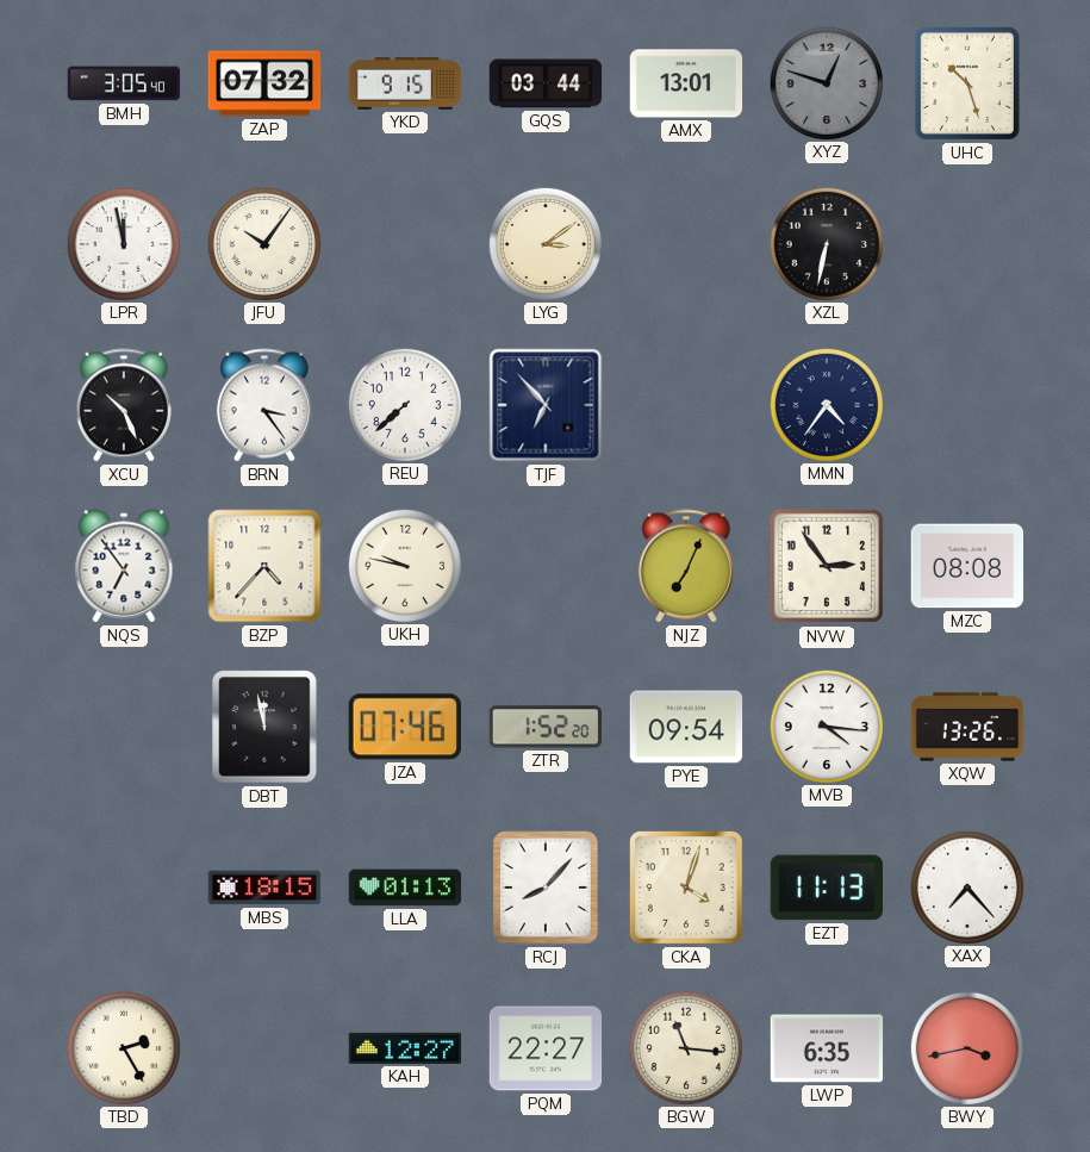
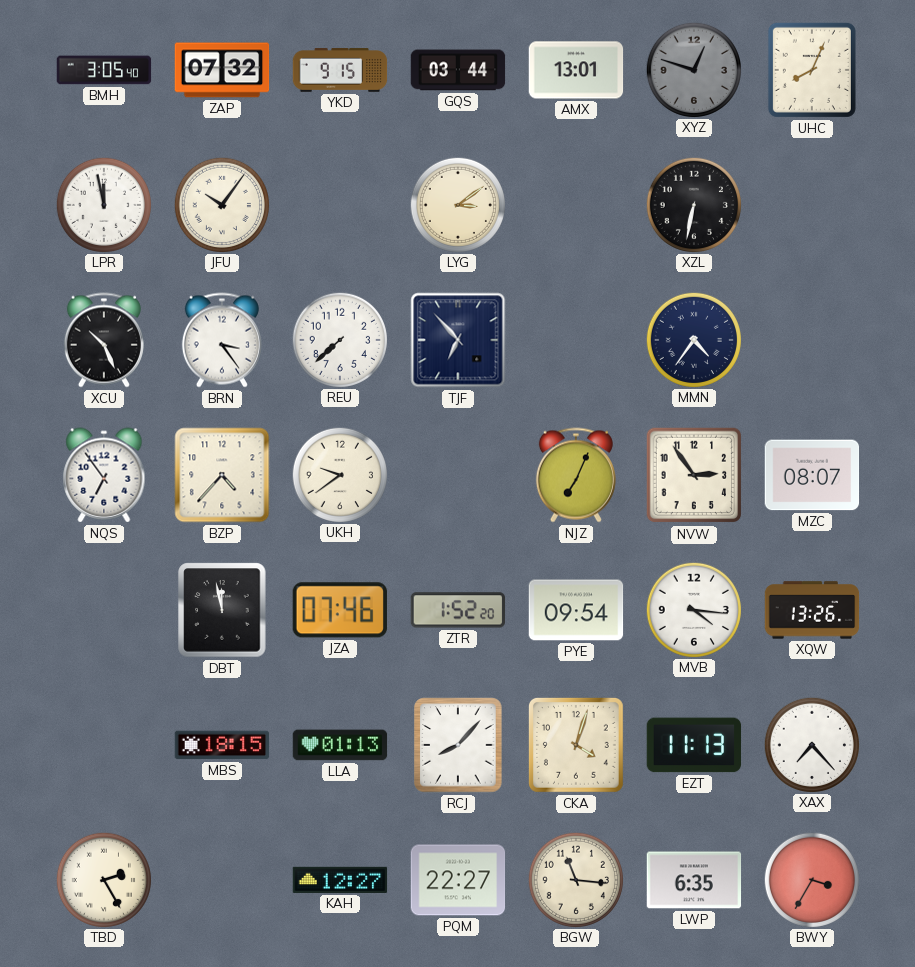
UHC: 10:27 -> 8:04 (812, 70)
UKH: 9:47 -> 9:39 (339, 474)
MZC: 08:08 -> 08:07 (812, 475)
BWY: 3:43 -> 3:35 (811, 879)
